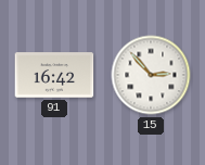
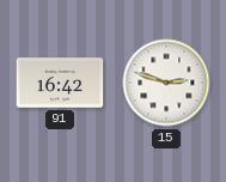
15: 2:53 -> 2:48 (166, 83)
